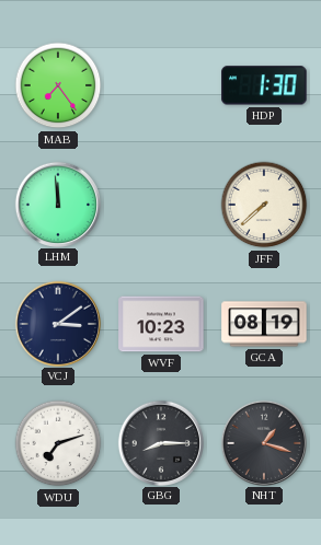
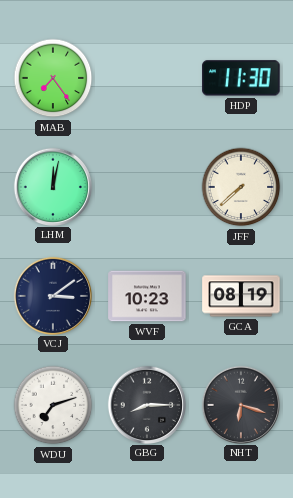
HDP: 1:30 -> 11:30 (241, 78)
LHM: 11:59 -> 12:02 (52, 186)
NHT: 1:18 -> 6:18 (240, 404)
